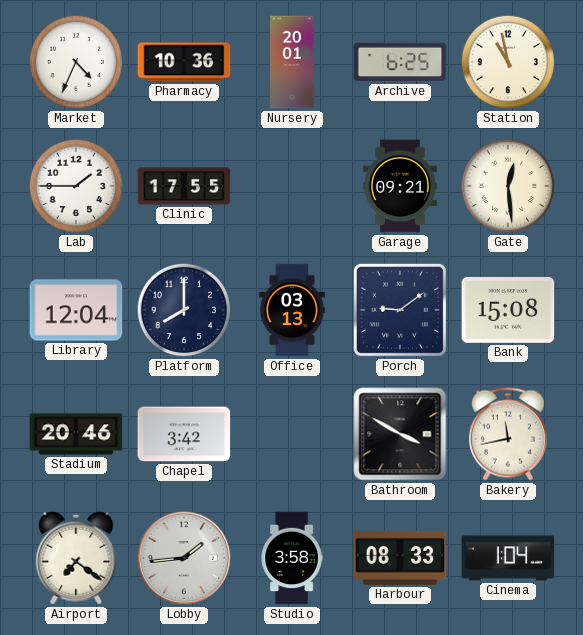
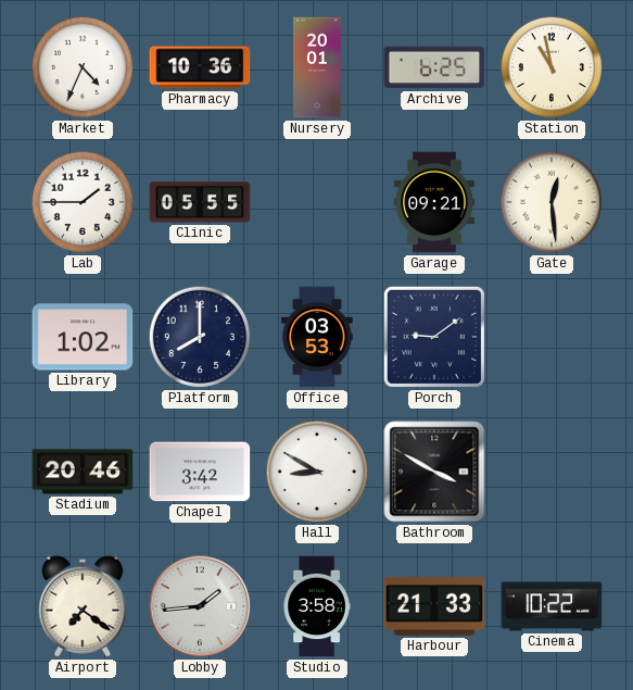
Clinic: 17:55 -> 05:55 (200, 202)
Library: 12:04 -> 1:02 (83, 337)
Office: 03:13 -> 03:53 (317, 337)
Bank: 15:08 -> none (508, 310)
Hall: none -> 8:50 (317, 472)
Bakery: 11:43 -> none (508, 434)
Harbour: 08:33 -> 21:33 (434, 606)
Cinema: 1:04 -> 10:22 (552, 606)
